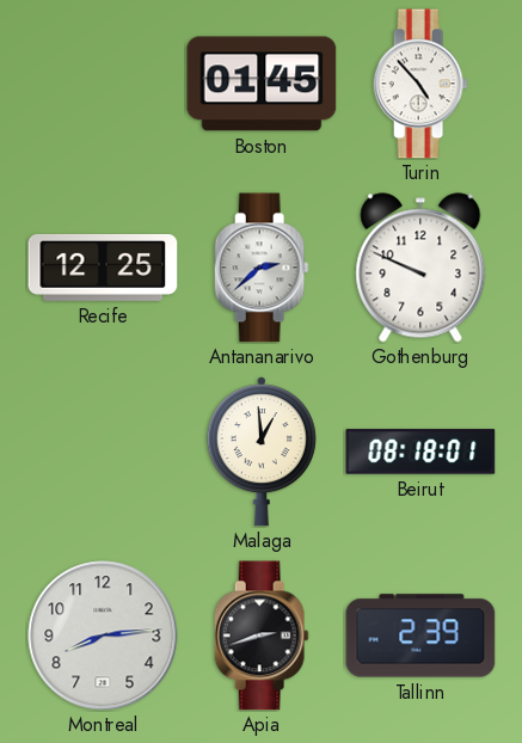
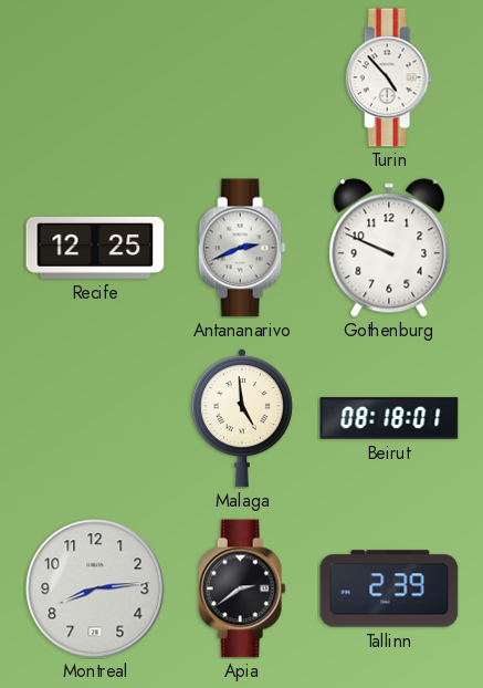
Boston: 01:45 -> none (262, 84)
Antananarivo: 2:38 -> 2:41 (242, 248)
Malaga: 12:59 -> 4:59 (242, 418)
Apia: 2:42 -> 2:39 (242, 588)
